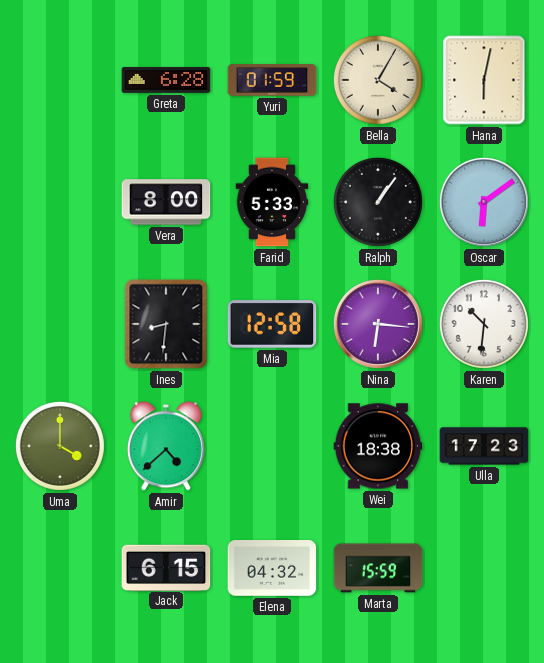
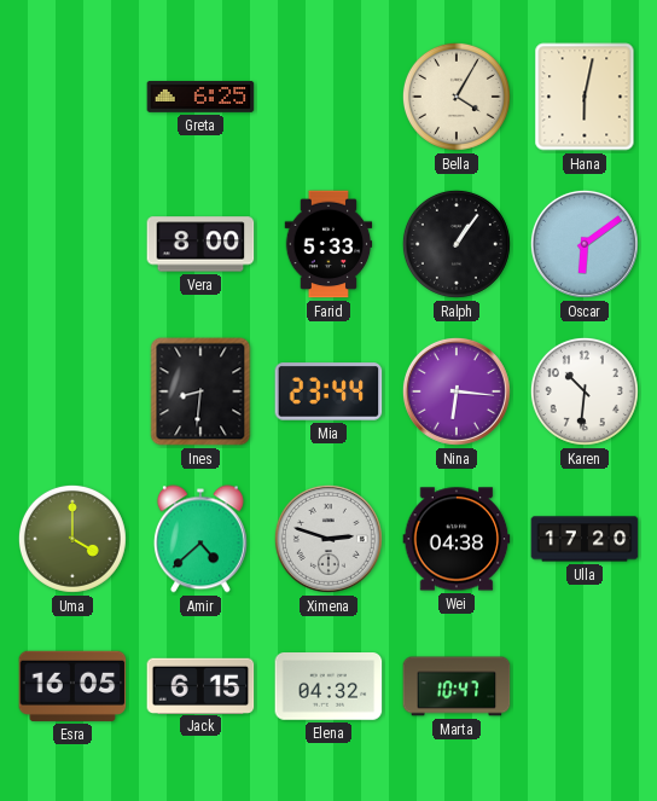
Greta: 6:28 -> 6:25 (200, 98)
Yuri: 01:59 -> none (272, 80)
Mia: 12:58 -> 23:44 (328, 391)
Ximena: none -> 2:48 (328, 539)
Wei: 18:38 -> 04:38 (457, 539)
Ulla: 17:23 -> 17:20 (585, 539)
Esra: none -> 16:05 (72, 686)
Marta: 15:59 -> 10:47 (457, 686)
